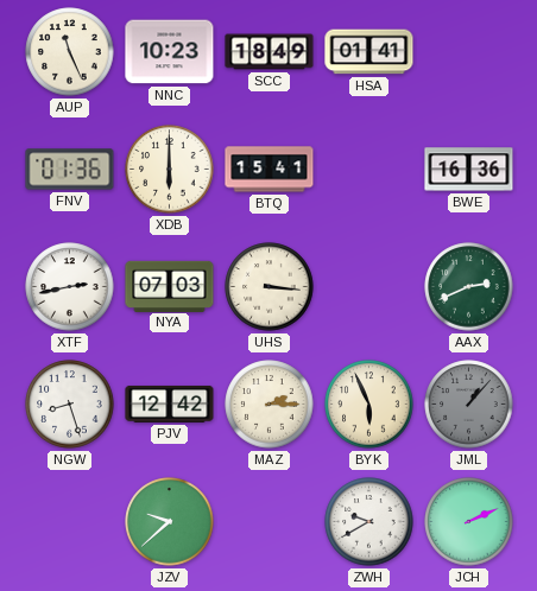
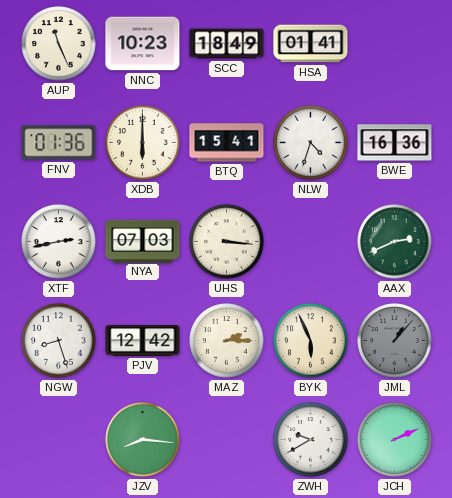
NLW: none -> 4:33 (311, 143)
JZV: 9:38 -> 8:16 (143, 440)
